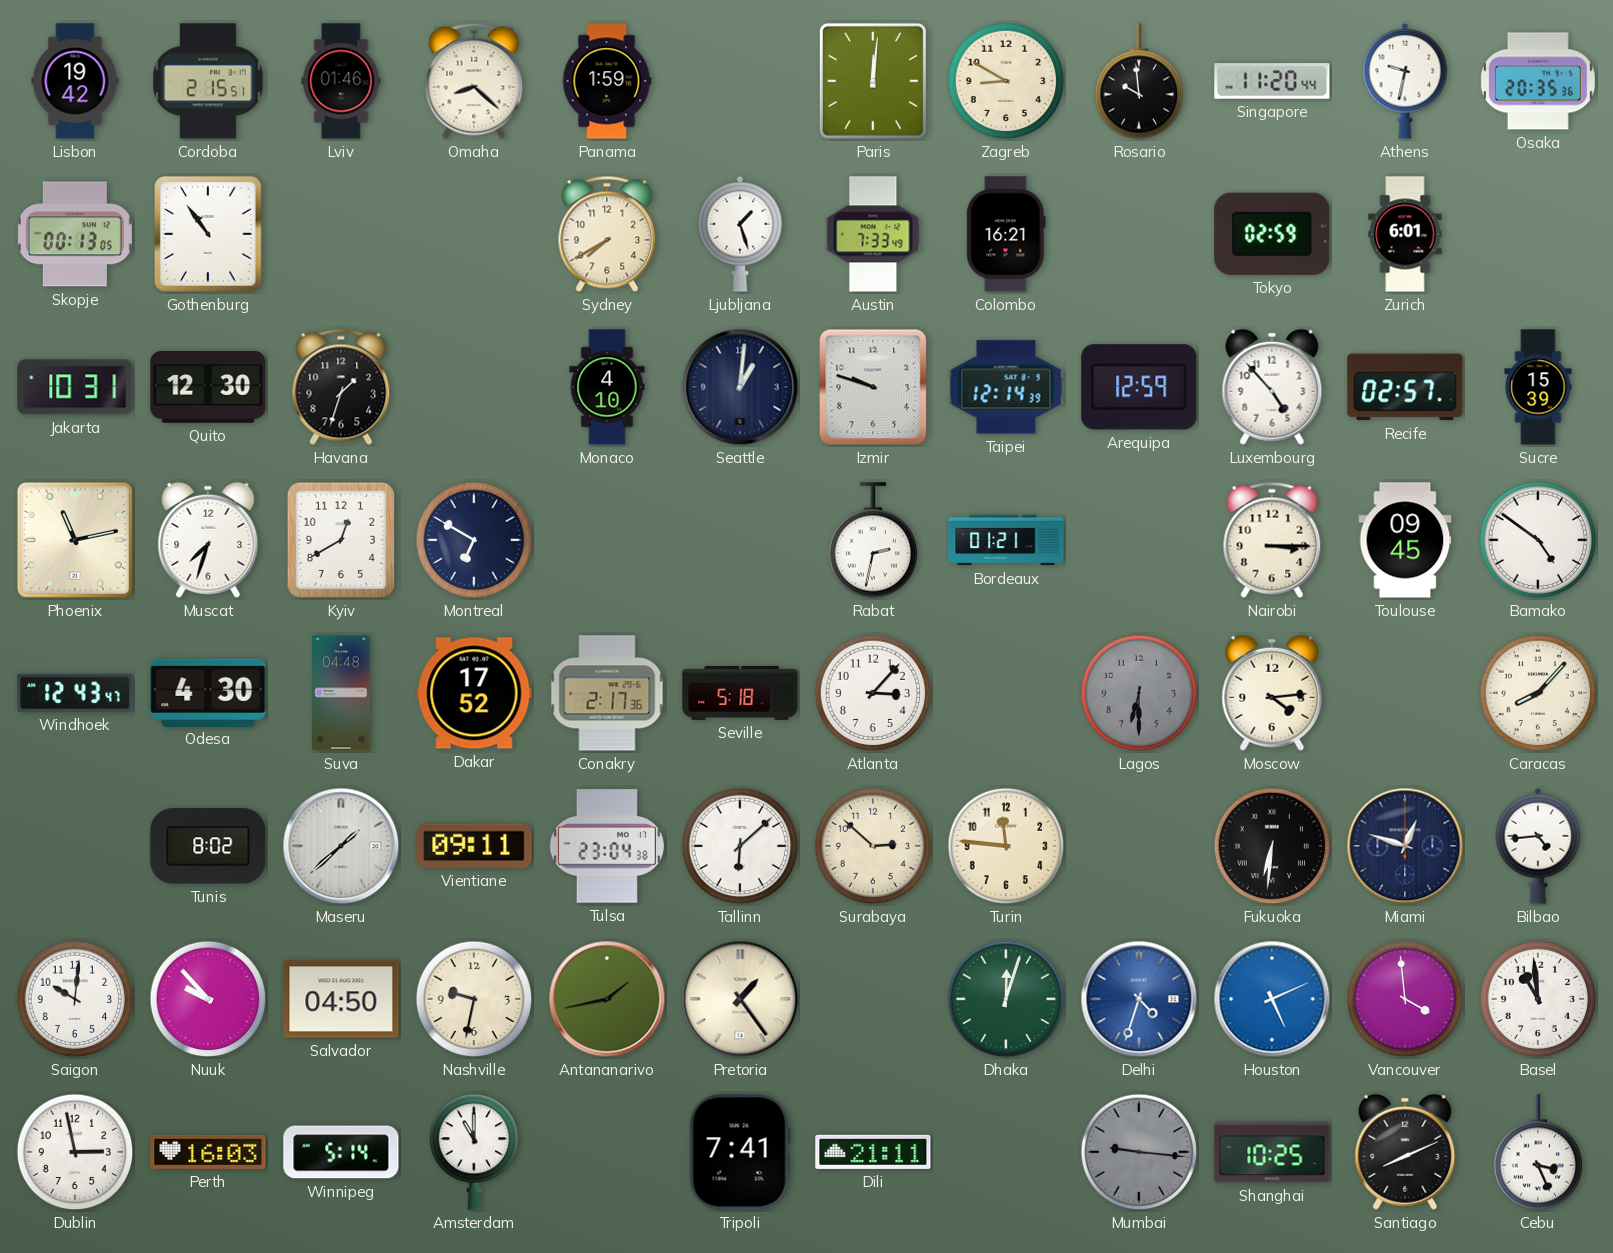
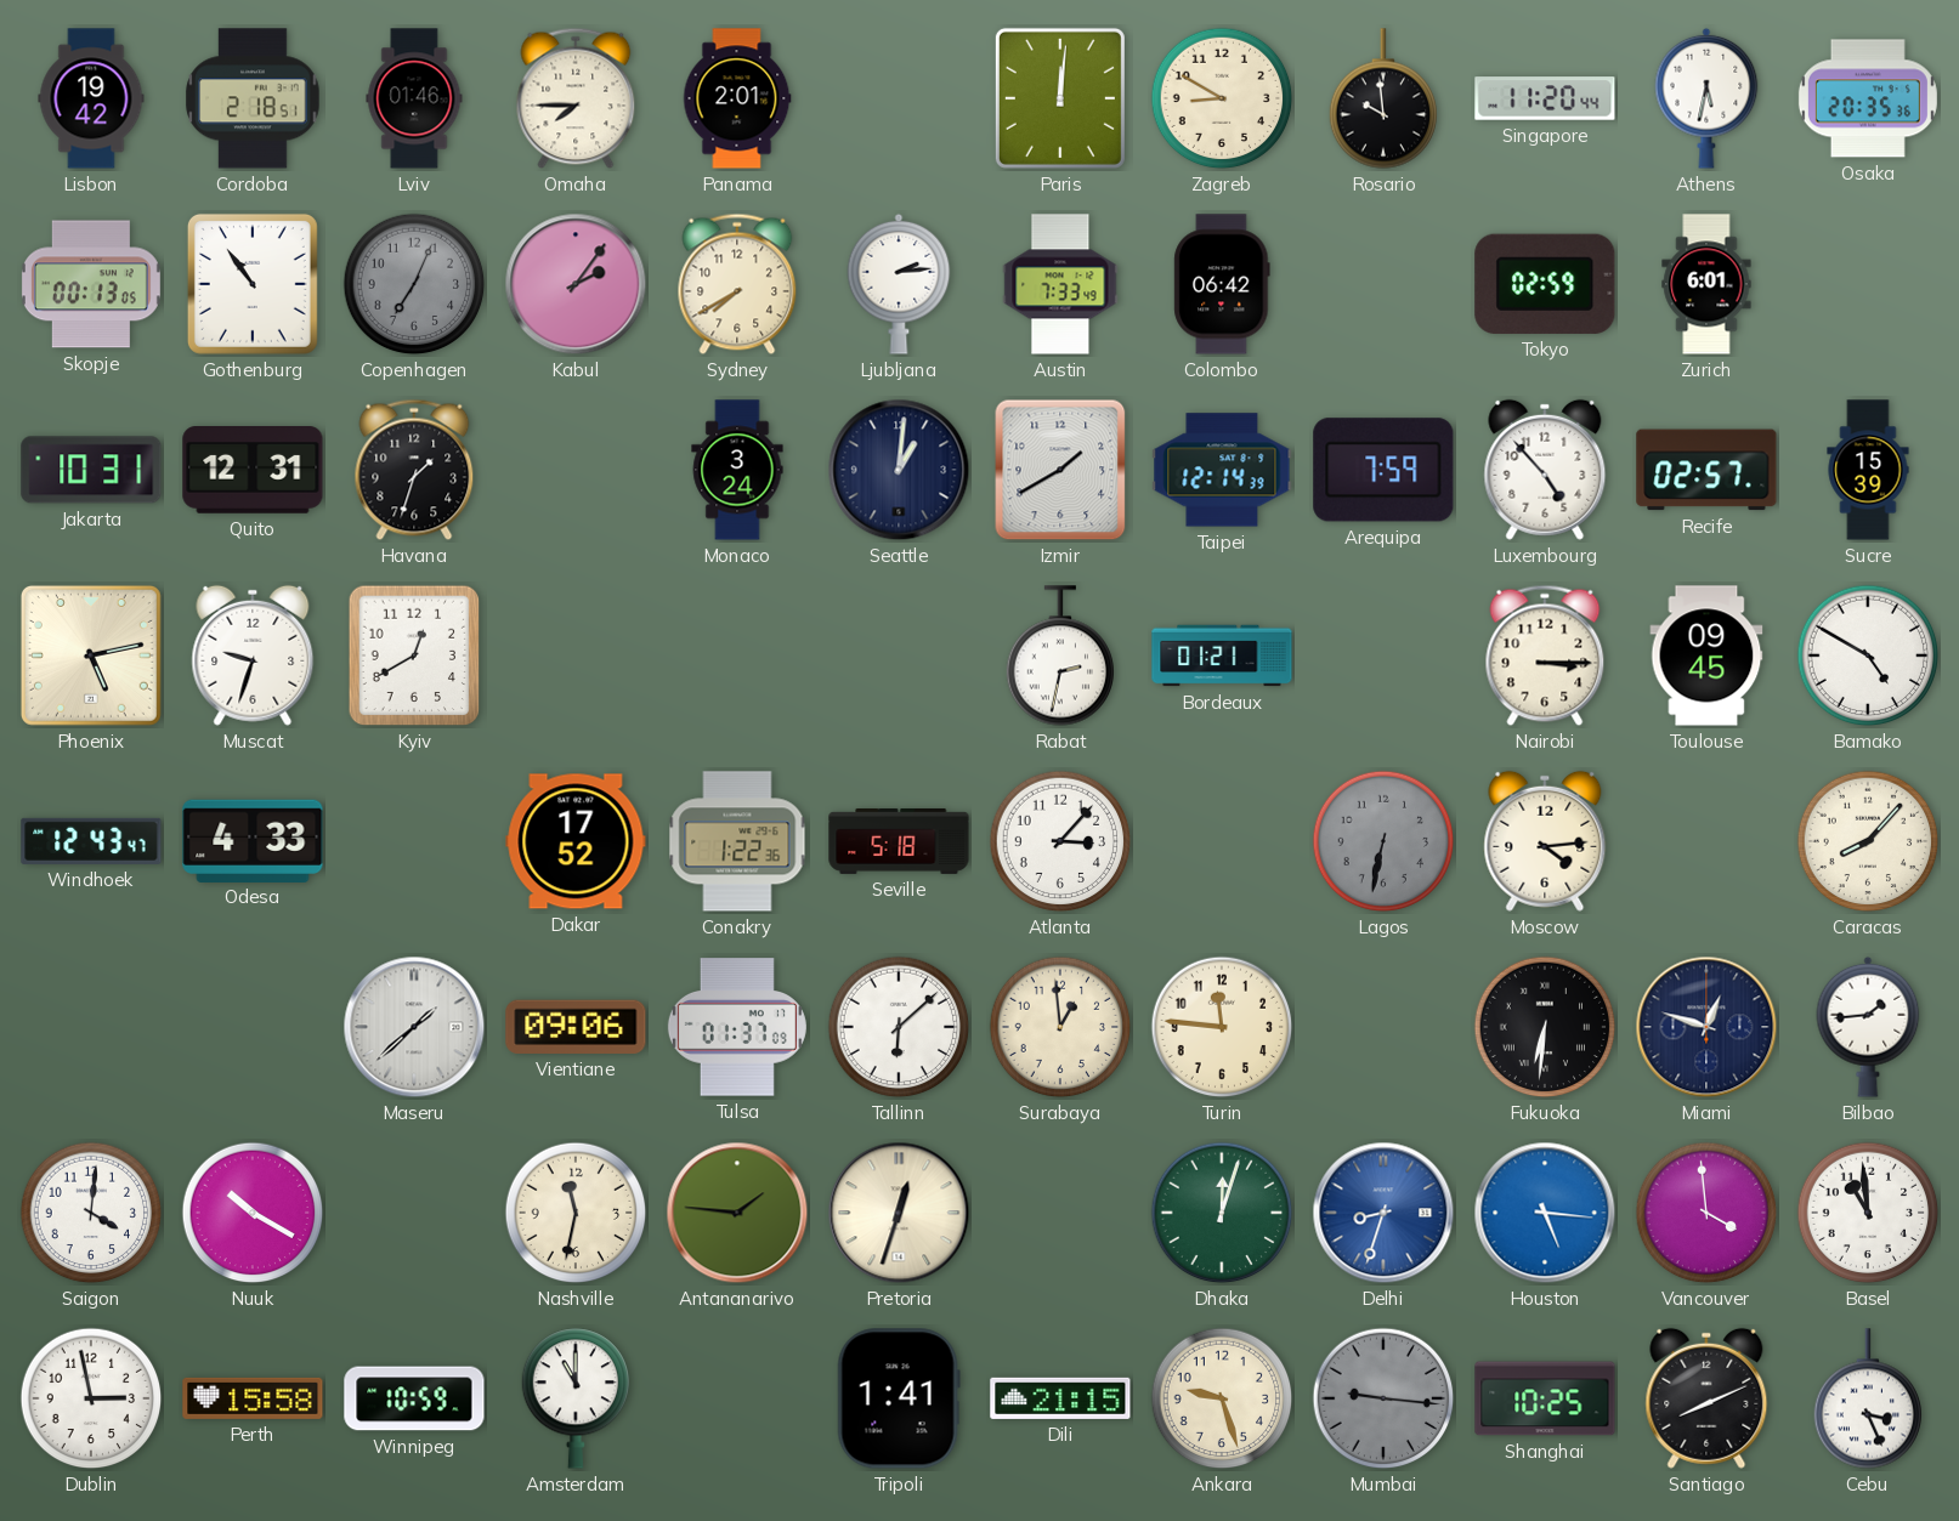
Cordoba: 2:15 -> 2:18 (253, 98)
Omaha: 8:22 -> 7:45 (576, 98)
Panama: 1:59 -> 2:01 (737, 98)
Athens: 9:32 -> 5:32 (1706, 98)
Copenhagen: none -> 7:04 (414, 284)
Kabul: none -> 2:06 (576, 284)
Ljubljana: 1:27 -> 2:14 (899, 284)
Colombo: 16:21 -> 06:42 (1222, 284)
Quito: 12:30 -> 12:31 (253, 471)
Monaco: 4:10 -> 3:24 (737, 470)
Izmir: 9:48 -> 1:40 (1060, 470)
Arequipa: 12:59 -> 7:59 (1383, 470)
Phoenix: 11:13 -> 5:13 (91, 655)
Muscat: 7:33 -> 9:33 (253, 655)
Montreal: 6:50 -> none (474, 540)
Bamako: 4:51 -> 4:50 (1868, 655)
Odesa: 4:30 -> 4:33 (253, 840)
Suva: 04:48 -> none (341, 693)
Conakry: 2:17 -> 1:22 (737, 841)
Lagos: 6:30 -> 6:32 (1383, 841)
Tunis: 8:02 -> none (208, 846)
Vientiane: 09:11 -> 09:06 (576, 1027)
Tulsa: 23:04 -> 01:37 (737, 1027)
Surabaya: 2:52 -> 12:59 (1060, 1027)
Bilbao: 4:44 -> 1:44 (1868, 1027)
Saigon: 10:01 -> 4:01 (91, 1213)
Nuuk: 9:53 -> 10:20 (253, 1213)
Salvador: 04:50 -> none (341, 999)
Nashville: 9:32 -> 11:32 (576, 1213)
Antananarivo: 1:43 -> 1:46 (737, 1213)
Pretoria: 1:24 -> 12:33 (899, 1213)
Delhi: 4:33 -> 8:33 (1383, 1213)
Houston: 5:11 -> 5:16 (1545, 1213)
Perth: 16:03 -> 15:58 (253, 1398)
Winnipeg: 5:14 -> 10:59 (414, 1398)
Tripoli: 7:41 -> 1:41 (899, 1398)
Dili: 21:11 -> 21:15 (1060, 1398)
Ankara: none -> 9:27 (1222, 1398)
